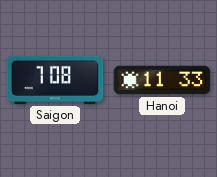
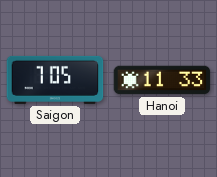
Saigon: 7:08 -> 7:05 (55, 80)
